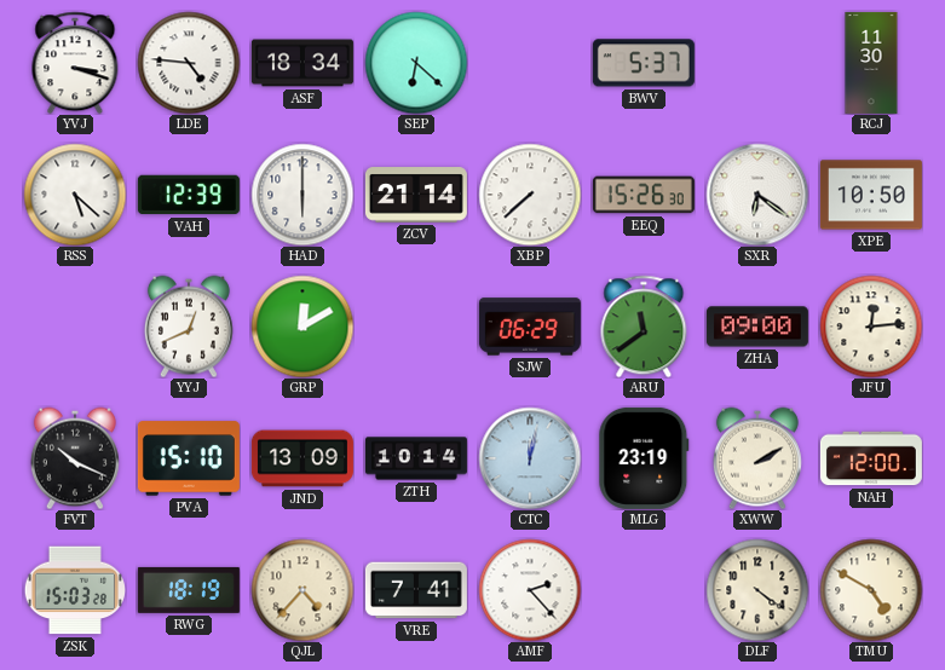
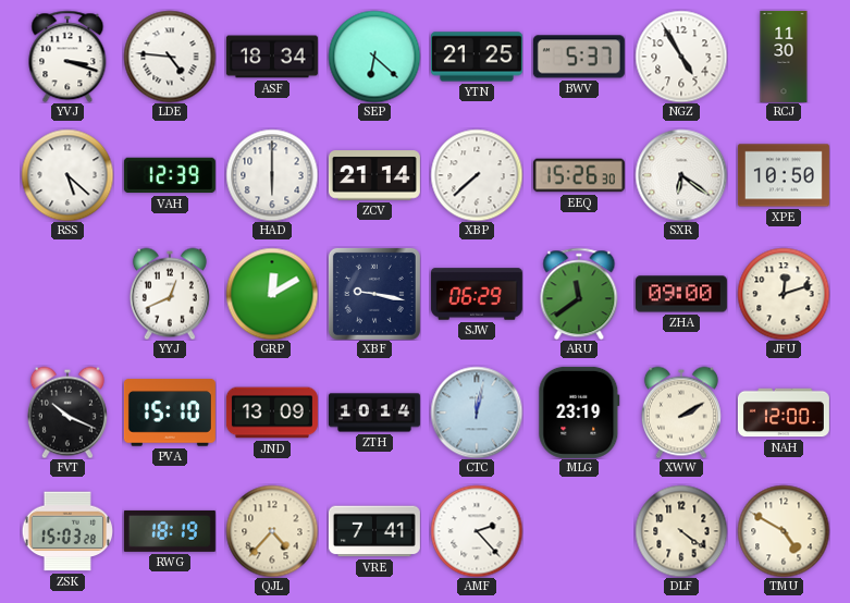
YTN: none -> 21:25 (477, 57)
NGZ: none -> 4:55 (681, 57)
XBF: none -> 9:17 (374, 294)
JFU: 12:14 -> 12:12 (784, 294)
